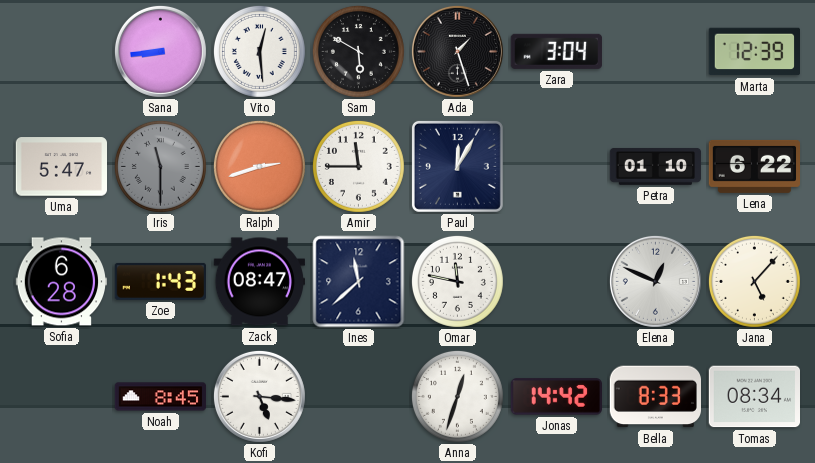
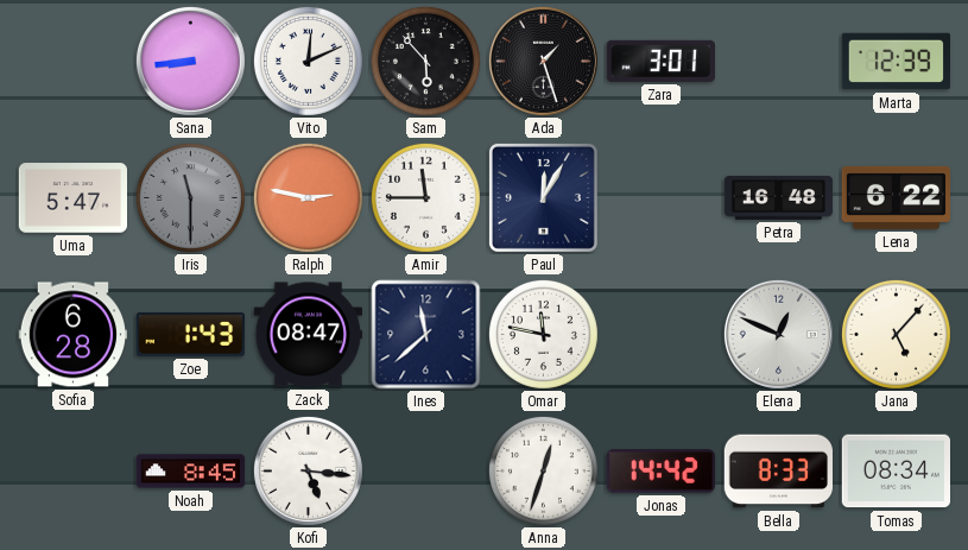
Vito: 12:29 -> 12:11 (308, 61)
Sam: 5:50 -> 5:53 (425, 61)
Zara: 3:04 -> 3:01 (660, 61)
Ralph: 2:42 -> 2:47 (308, 197)
Petra: 01:10 -> 16:48 (779, 197)
